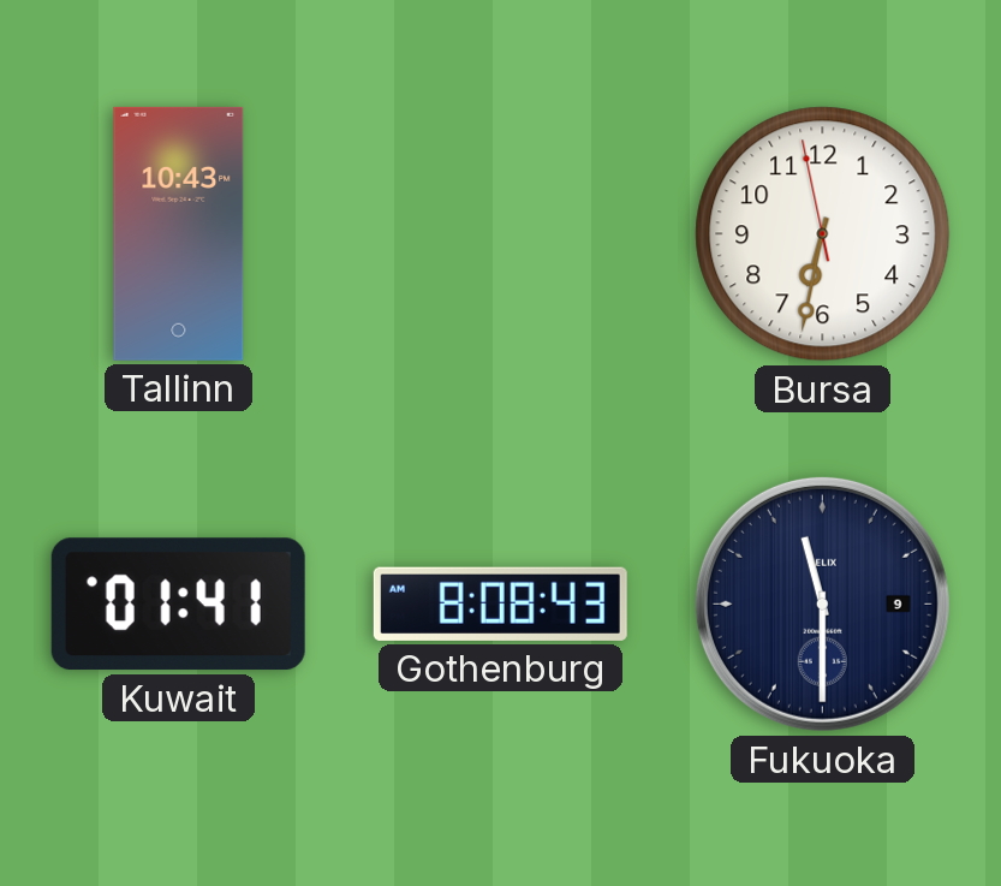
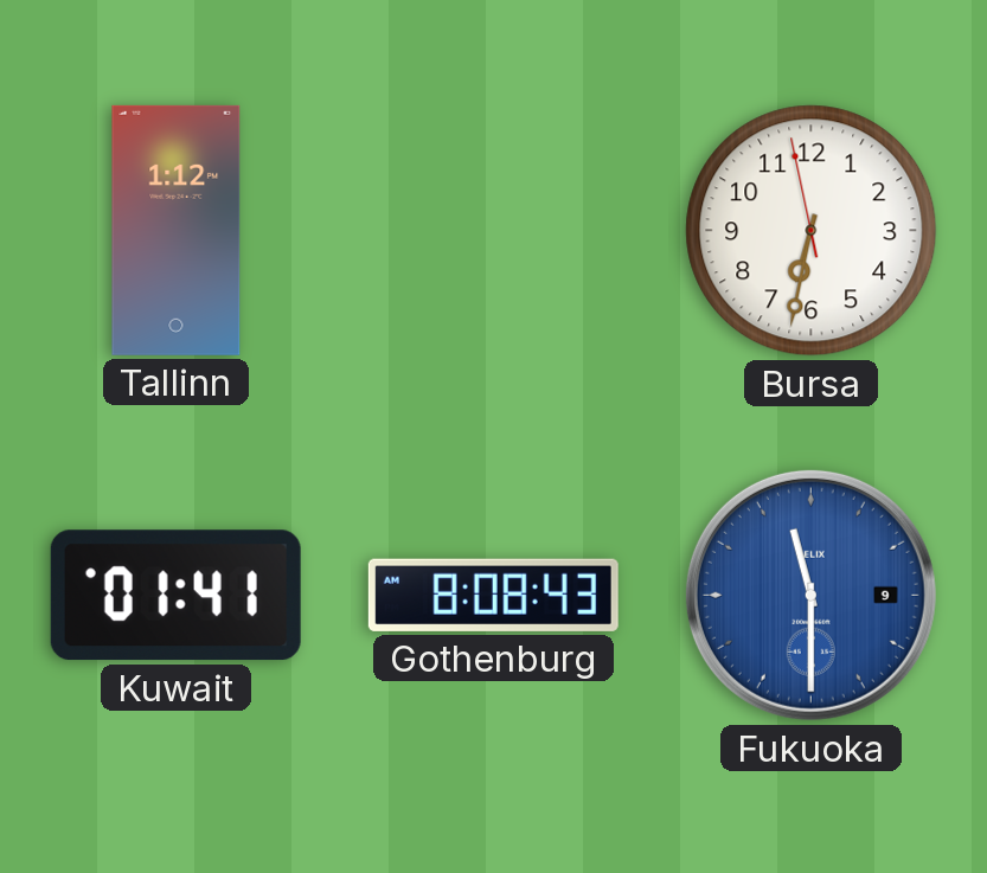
Tallinn: 10:43 -> 1:12 (177, 230)
Fukuoka dial: navy -> blue (810, 595)
